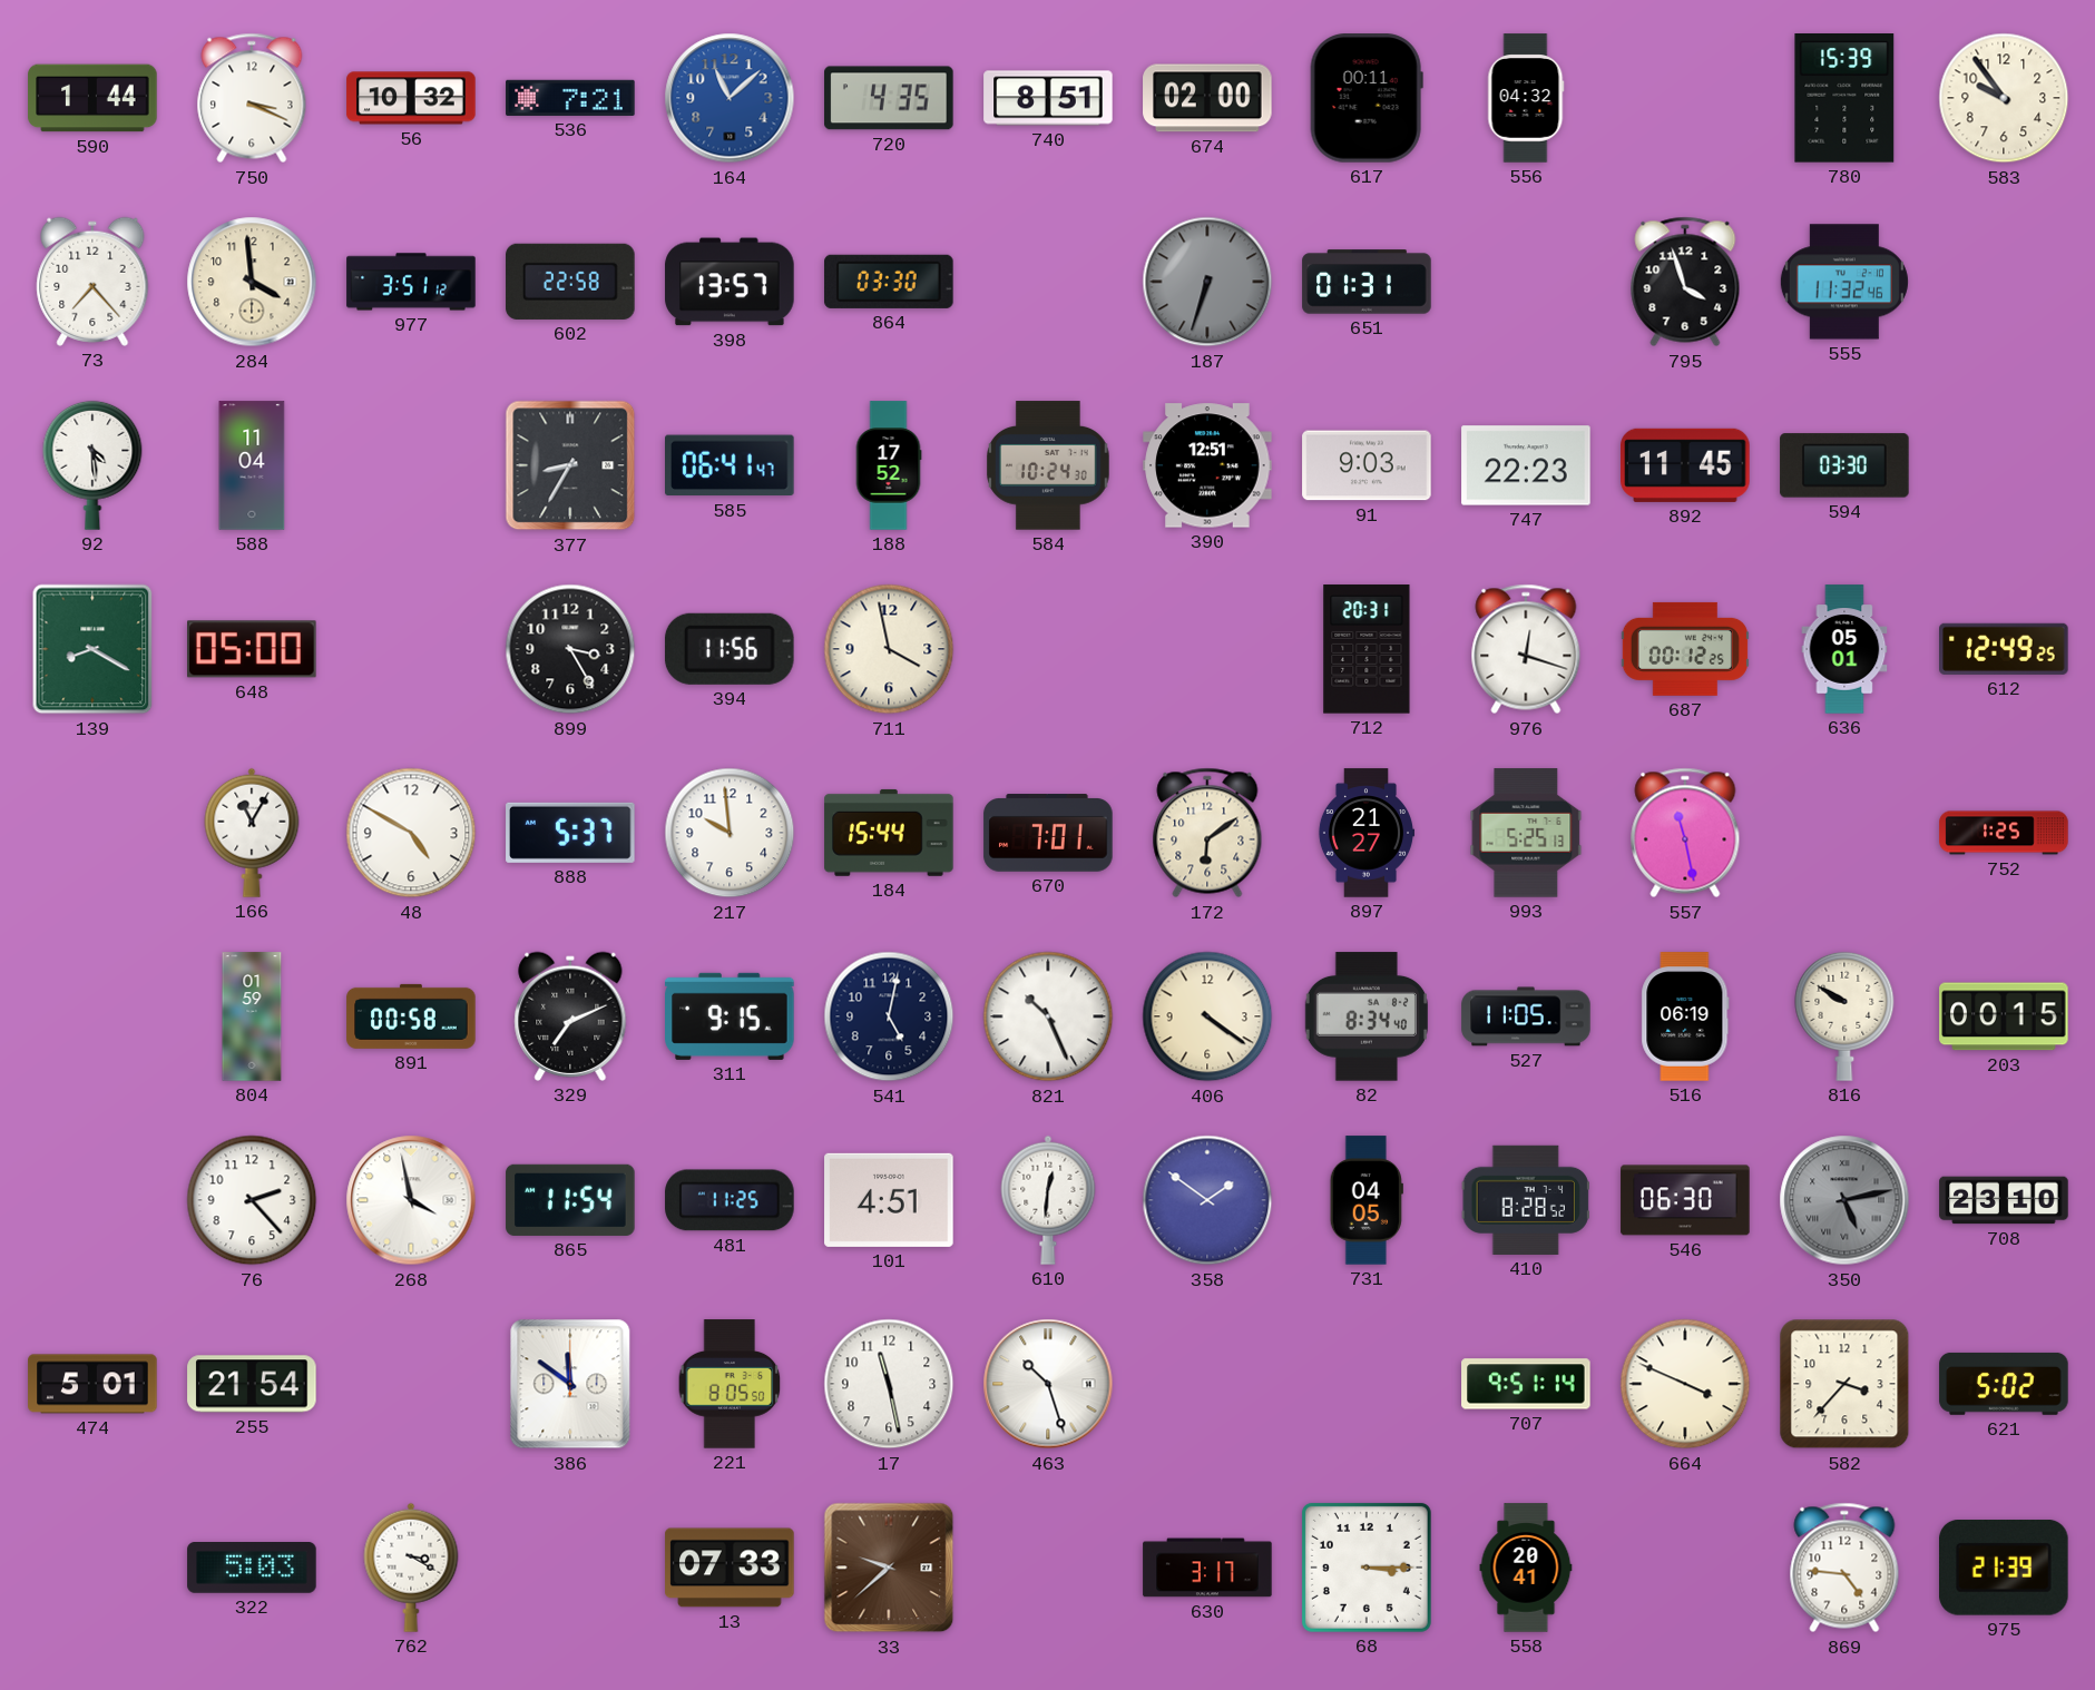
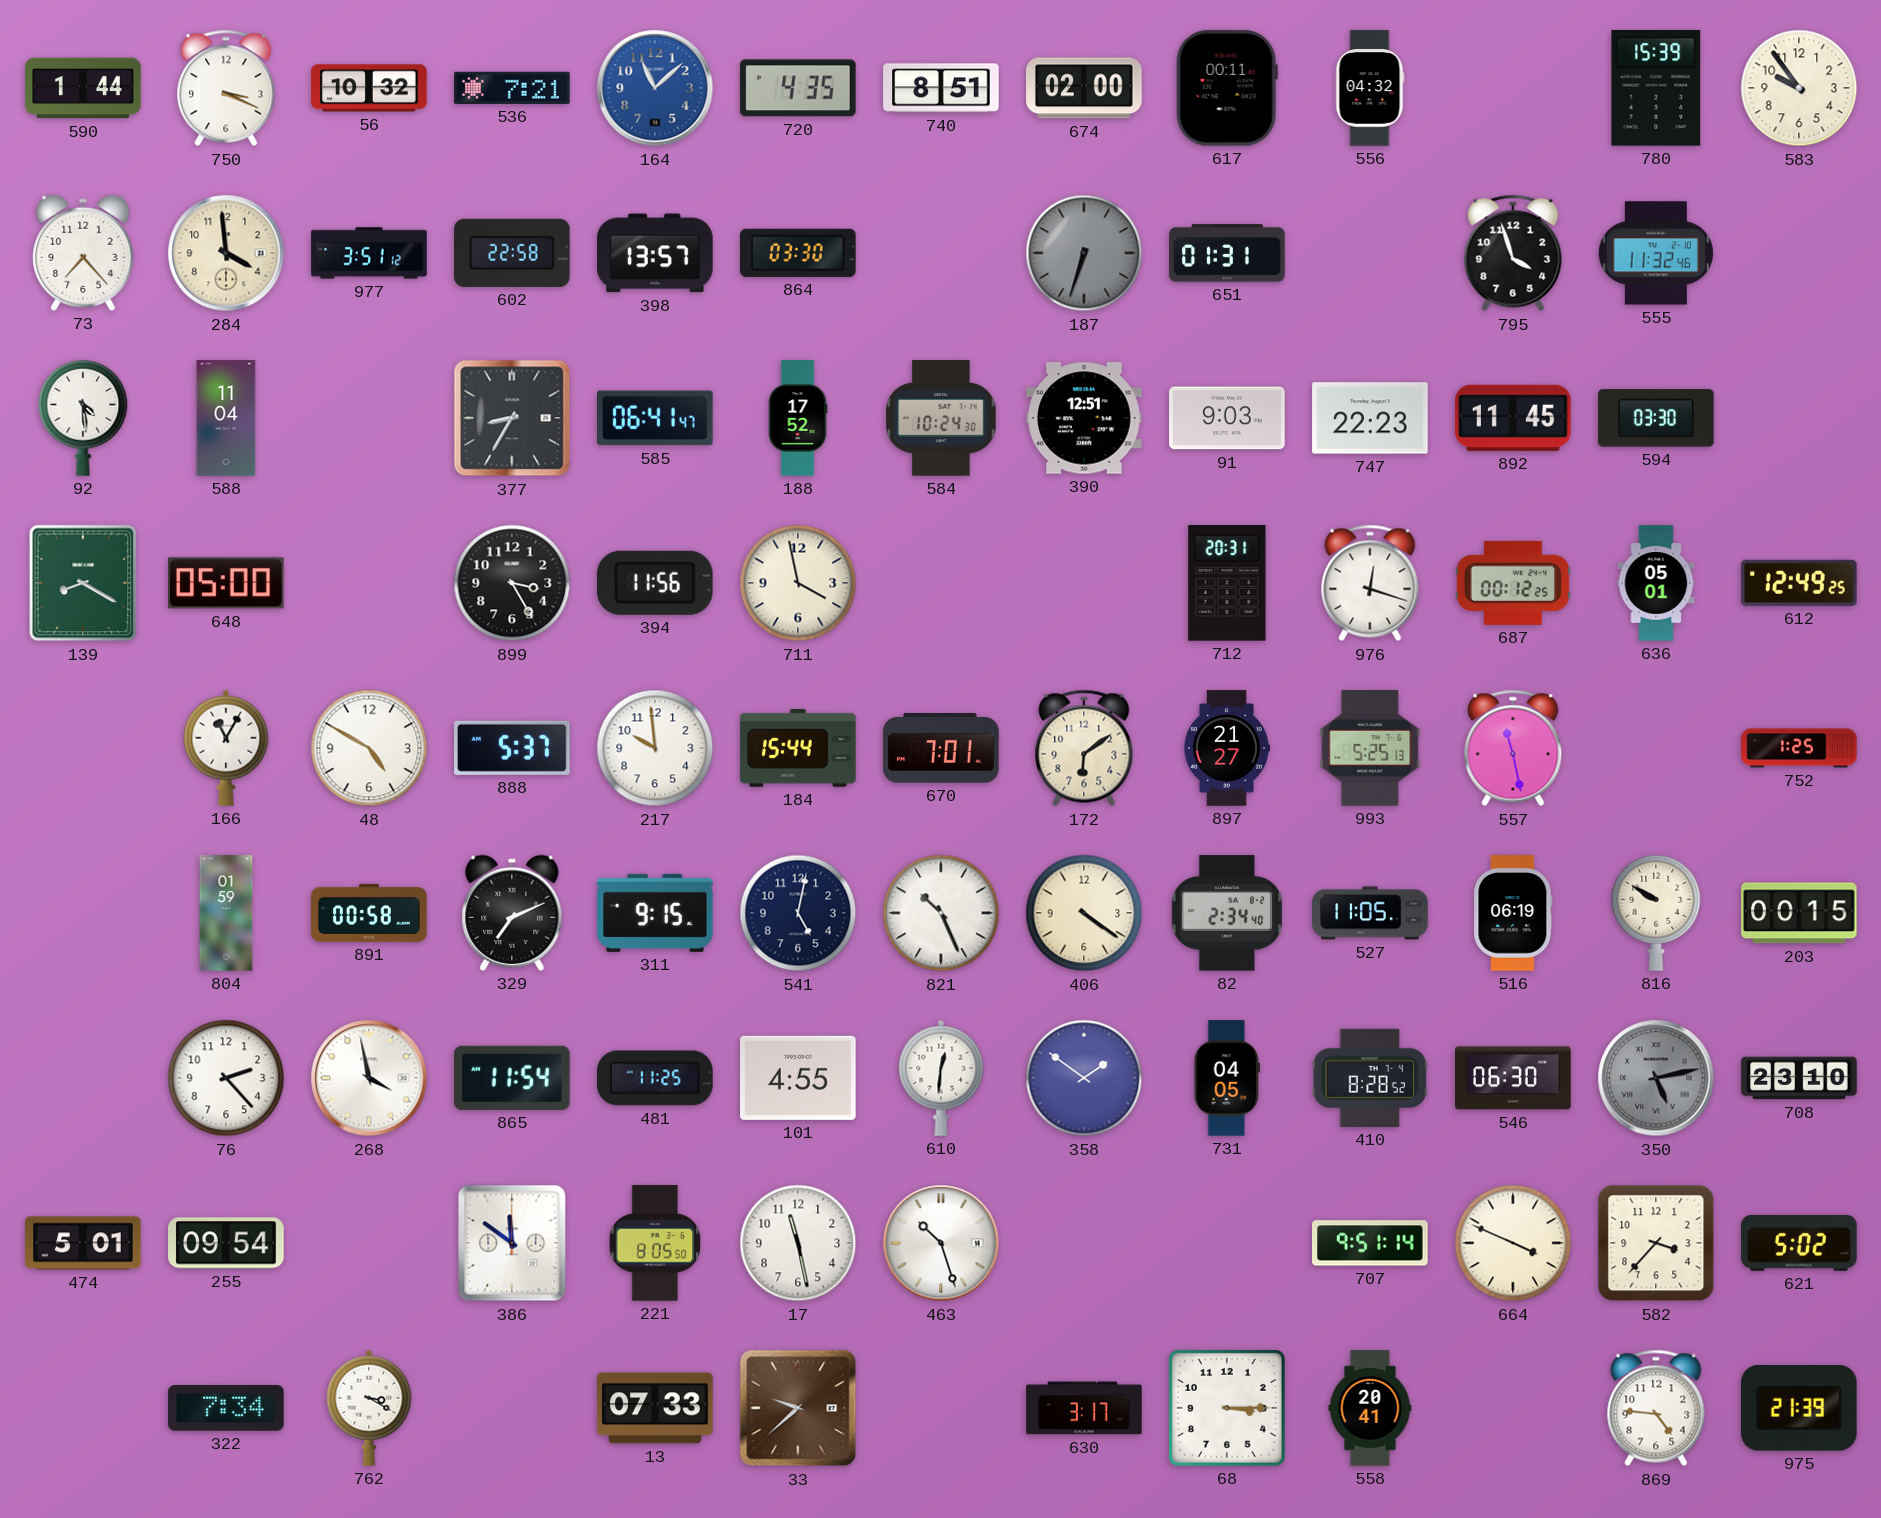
82: 8:34 -> 2:34 (1227, 913)
101: 4:51 -> 4:55 (798, 1078)
255: 21:54 -> 09:54 (226, 1243)
322: 5:03 -> 7:34 (226, 1409)
